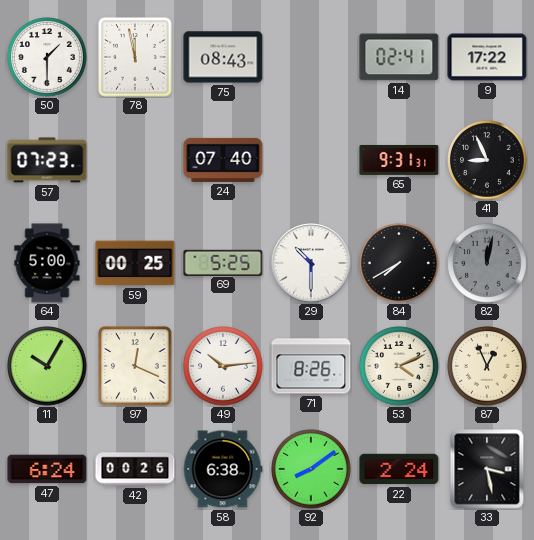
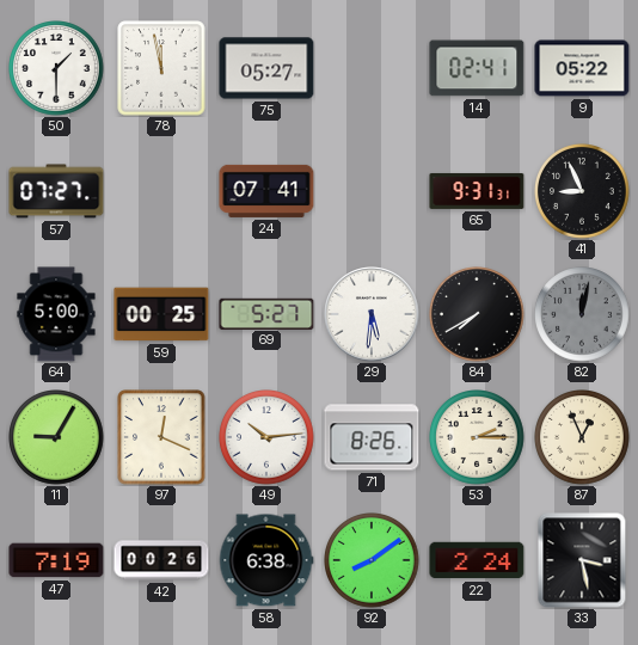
75: 08:43 -> 05:27 (266, 68)
9: 17:22 -> 05:22 (582, 68)
57: 07:23 -> 07:27 (56, 191)
24: 07:40 -> 07:41 (266, 191)
69: 5:25 -> 5:27 (266, 313)
29: 10:30 -> 5:31 (372, 314)
11: 10:05 -> 9:05 (57, 438)
53: 4:11 -> 2:15 (478, 438)
47: 6:24 -> 7:19 (56, 560)
